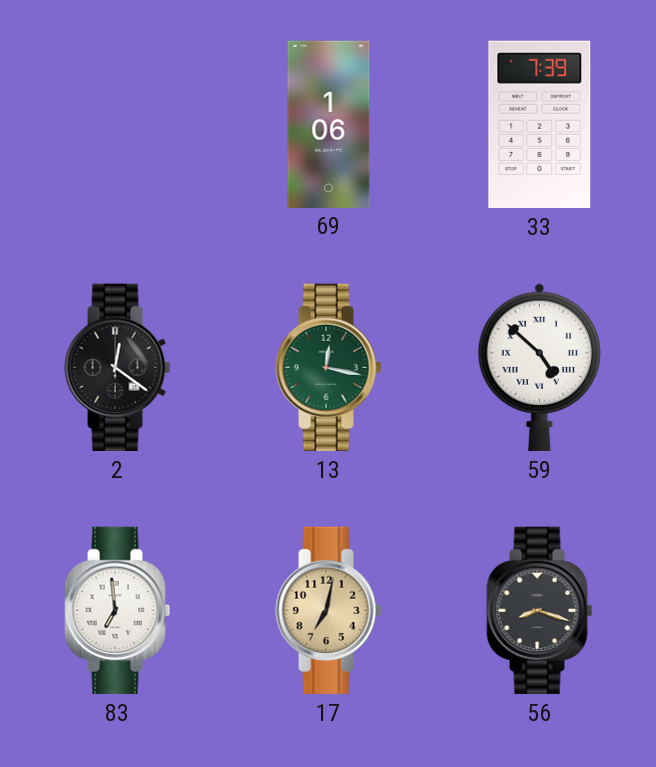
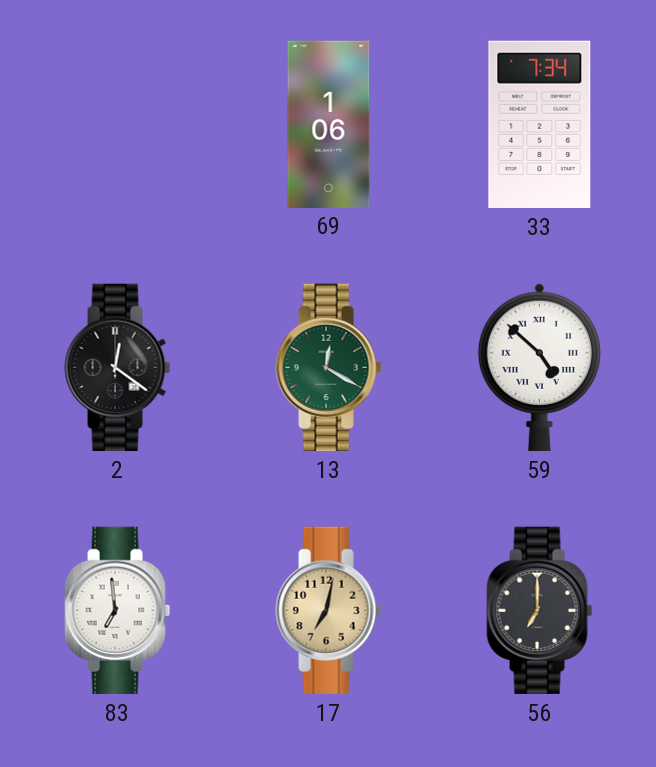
33: 7:39 -> 7:34 (540, 124)
13: 12:17 -> 12:20 (329, 367)
56: 8:18 -> 7:00 (540, 610)
